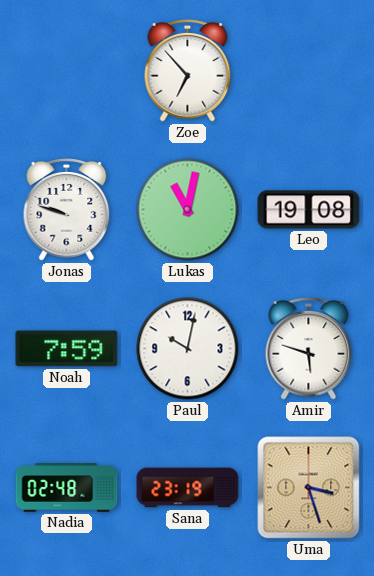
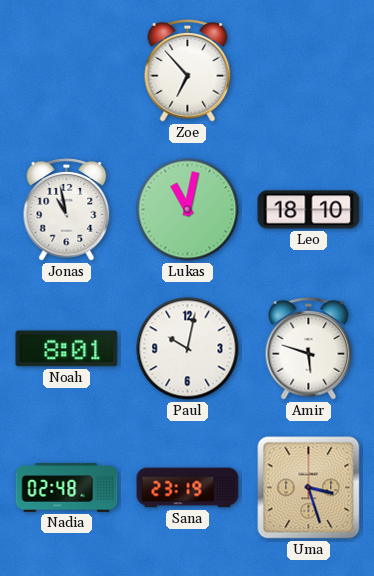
Jonas: 9:48 -> 10:58 (67, 210)
Leo: 19:08 -> 18:10 (309, 210)
Noah: 7:59 -> 8:01 (67, 349)
